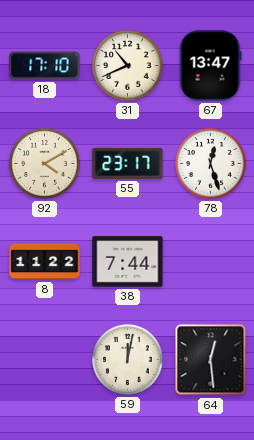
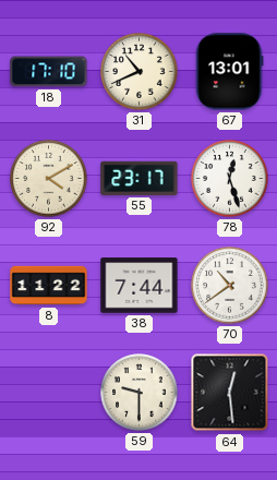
67: 13:47 -> 13:01 (230, 72)
70: none -> 10:39 (230, 286)
59: 12:02 -> 9:30 (140, 393)
